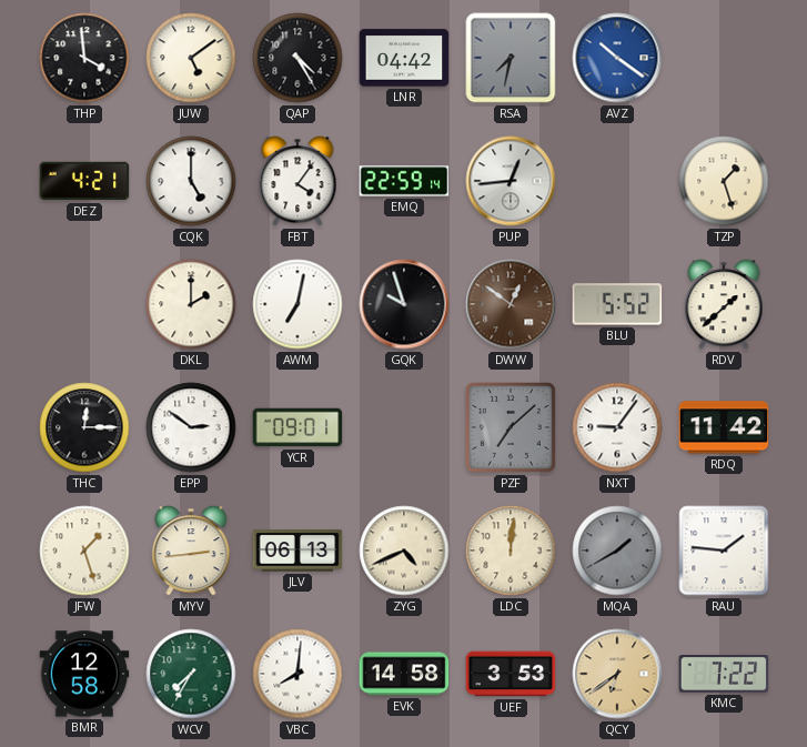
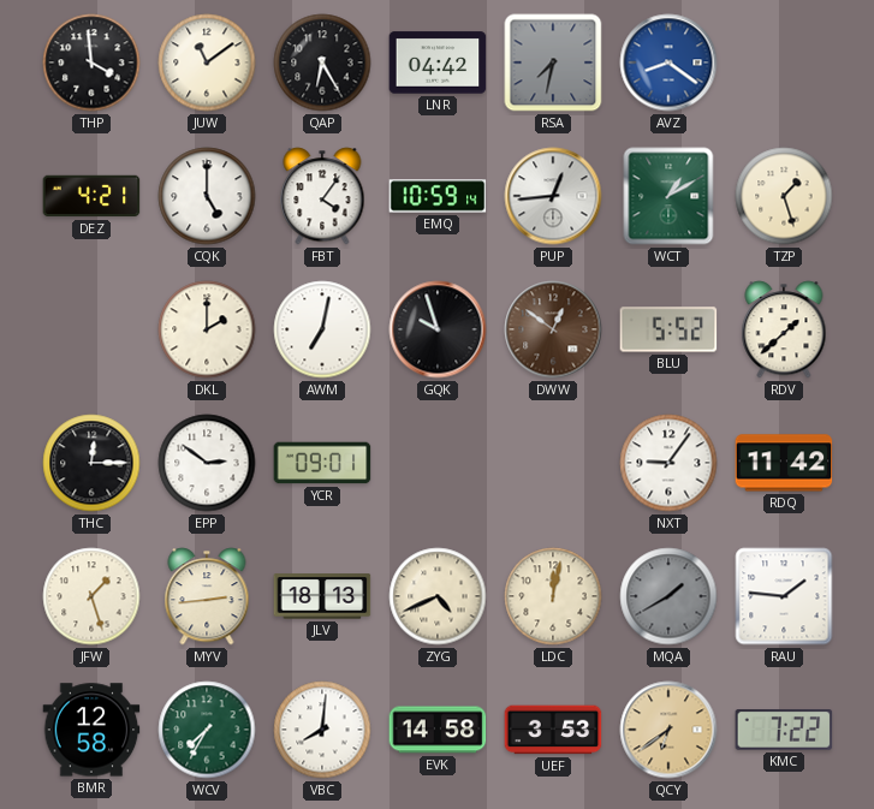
JUW: 5:09 -> 11:09 (207, 63)
QAP: 4:25 -> 6:25 (322, 63)
AVZ: 10:21 -> 8:21 (668, 63)
EMQ: 22:59 -> 10:59 (438, 196)
WCT: none -> 1:10 (668, 196)
PZF: 7:08 -> none (511, 427)
JLV: 06:13 -> 18:13 (322, 596)
LDC: 12:01 -> 12:02 (553, 596)
